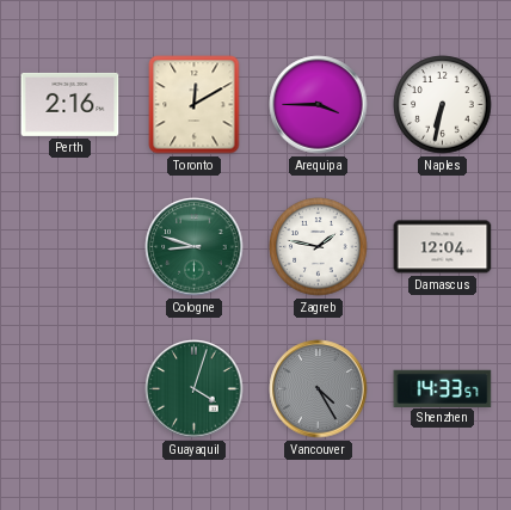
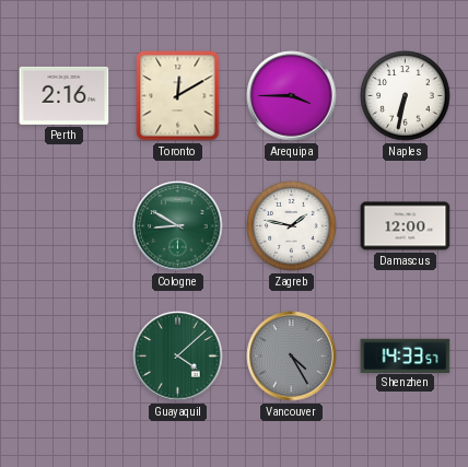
Cologne: 8:48 -> 8:50 (178, 226)
Damascus: 12:04 -> 12:00 (406, 226)
Guayaquil: 4:03 -> 4:08 (178, 357)
